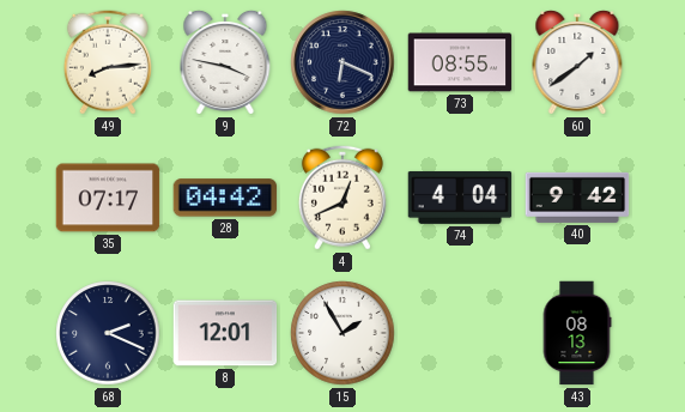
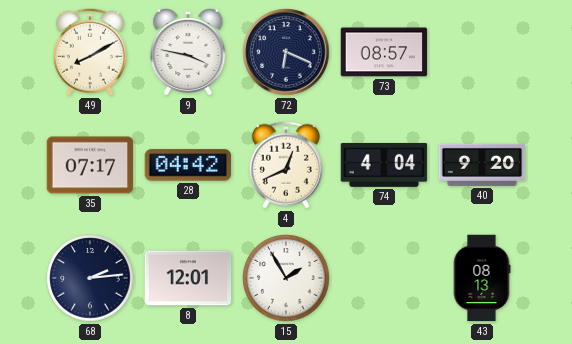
49: 8:14 -> 8:10 (90, 52)
73: 08:55 -> 08:57 (384, 52)
60: 1:39 -> none (577, 62)
40: 9:42 -> 9:20 (482, 165)
68: 2:19 -> 2:14 (90, 278)
